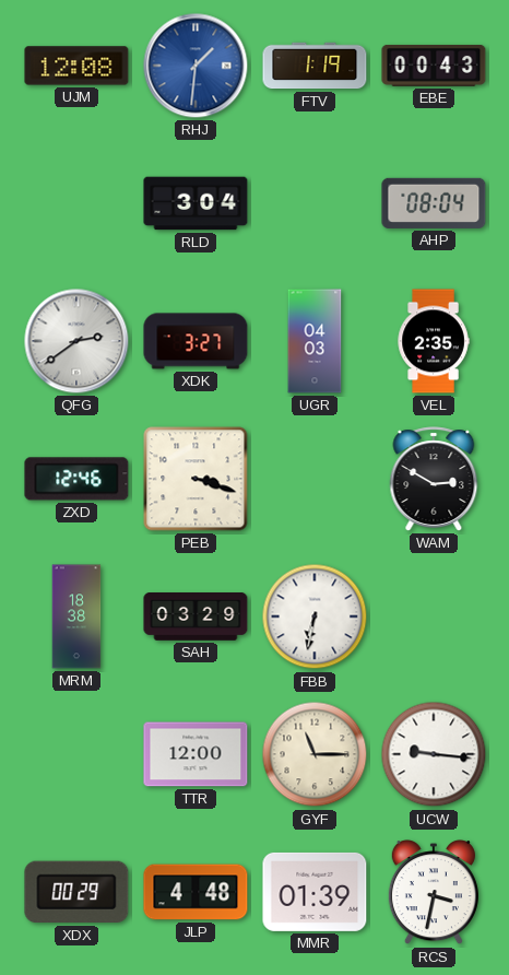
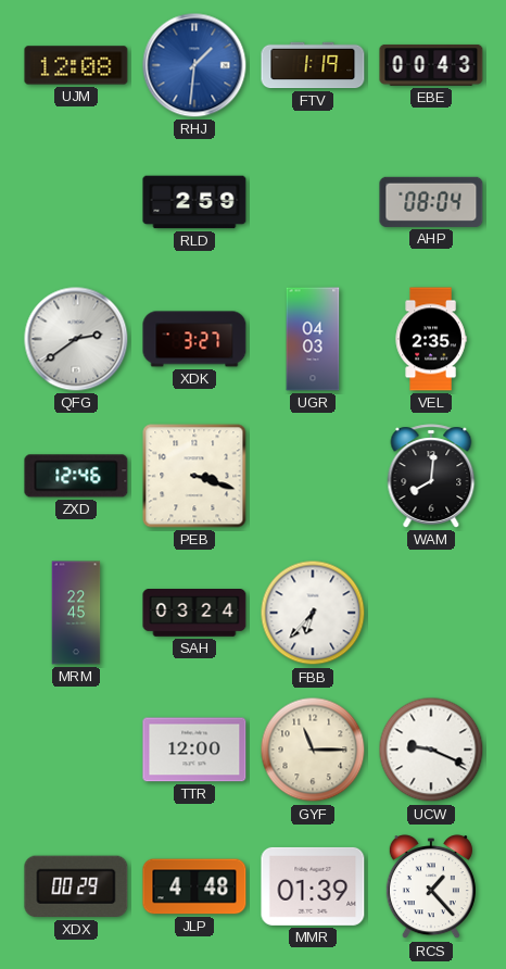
RLD: 3:04 -> 2:59 (194, 202)
WAM: 2:50 -> 8:01 (431, 476)
MRM: 18:38 -> 22:45 (76, 613)
SAH: 03:29 -> 03:24 (194, 614)
FBB: 6:32 -> 6:37 (313, 613)
UCW: 9:16 -> 9:19 (431, 750)
RCS: 3:32 -> 1:23 (431, 888)
